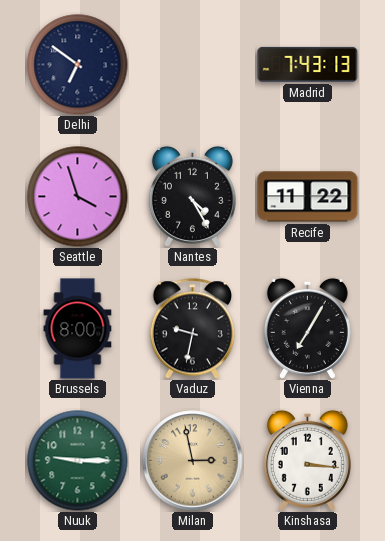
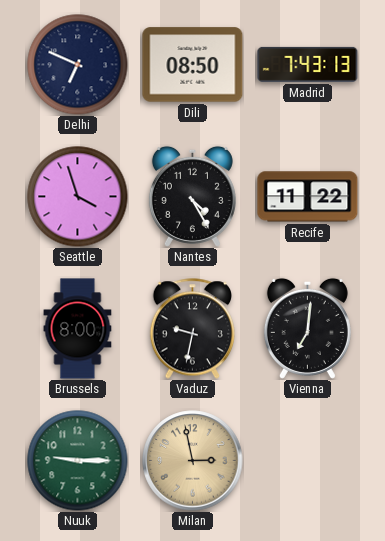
Delhi: 6:51 -> 6:49 (78, 65)
Dili: none -> 08:50 (193, 65)
Vienna: 7:05 -> 7:01 (307, 328)
Kinshasa: 3:16 -> none (307, 460)
